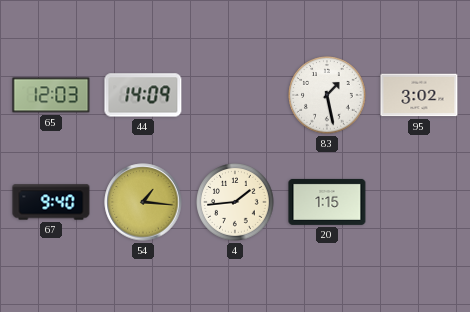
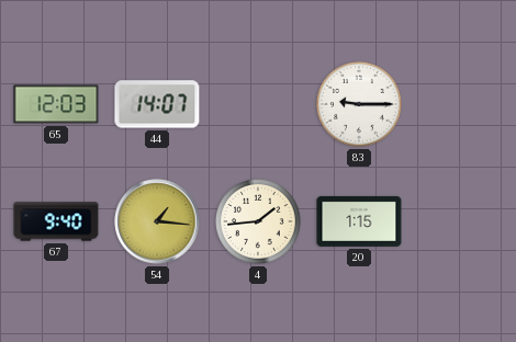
44: 14:09 -> 14:07 (157, 104)
83: 1:28 -> 9:15 (359, 104)
95: 3:02 -> none (419, 95)
